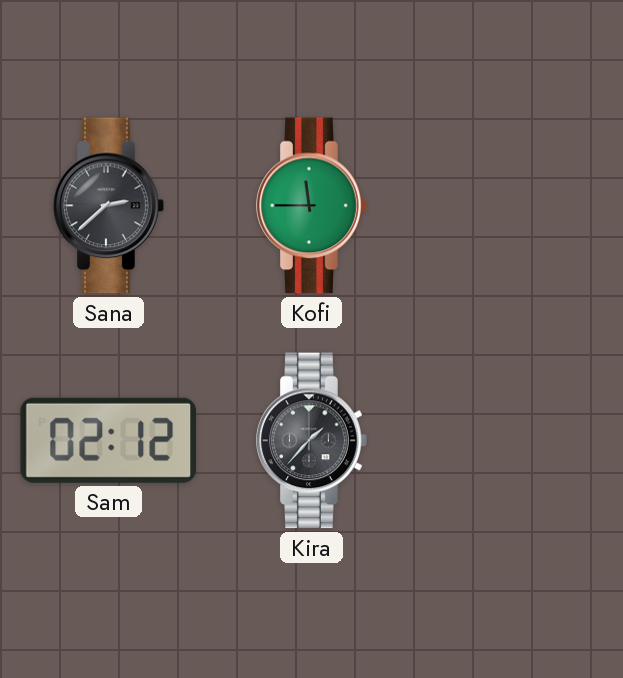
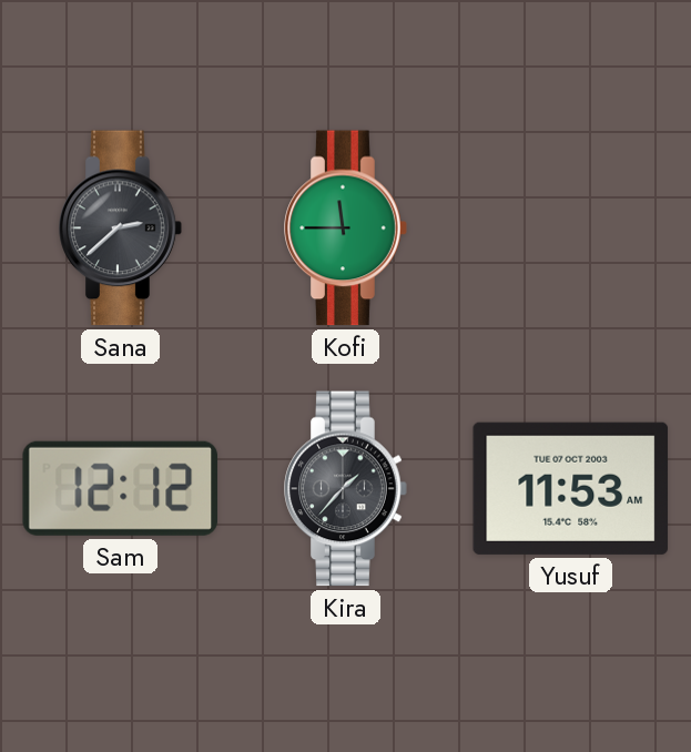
Sam: 02:12 -> 12:12 (120, 488)
Yusuf: none -> 11:53 (571, 488)
